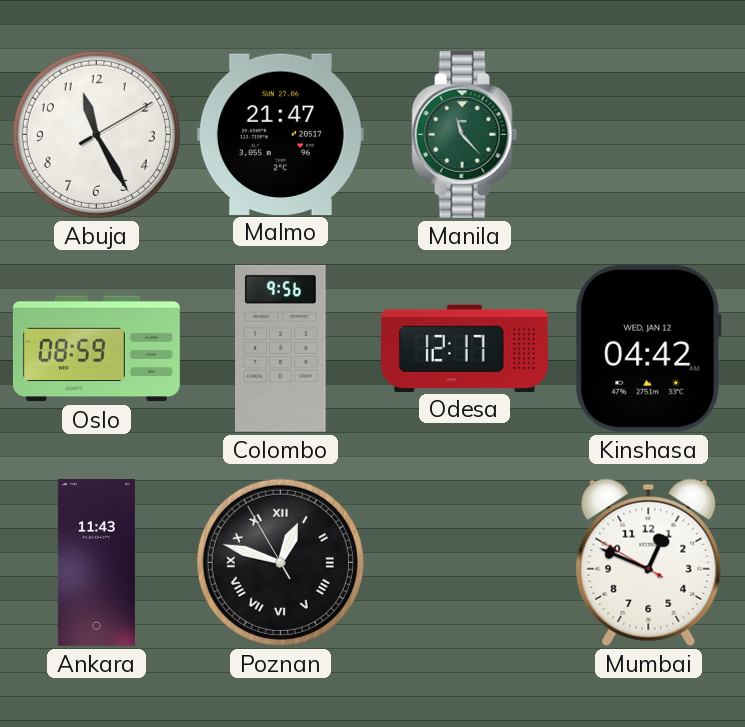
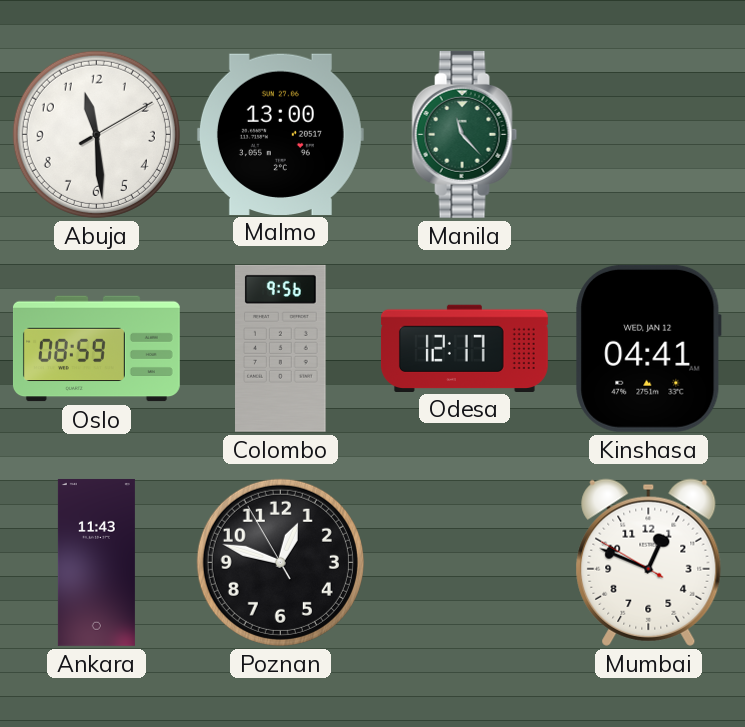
Abuja: 11:25 -> 11:29 (96, 134)
Malmo: 21:47 -> 13:00 (280, 134)
Kinshasa: 04:42 -> 04:41 (649, 348)
Poznan numerals: Roman -> Arabic (280, 562)
